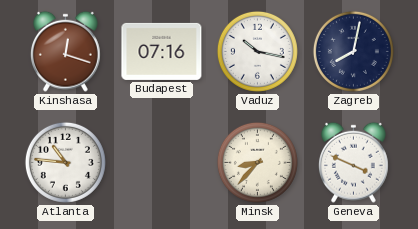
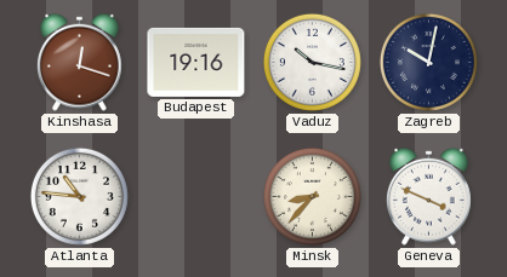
Budapest: 07:16 -> 19:16 (196, 62)
Zagreb: 8:02 -> 10:02 (428, 62)
